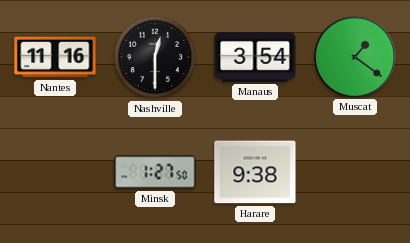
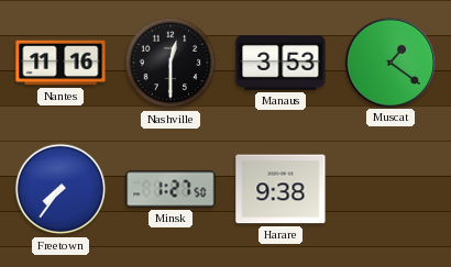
Manaus: 3:54 -> 3:53 (280, 63)
Freetown: none -> 7:36 (61, 189)
